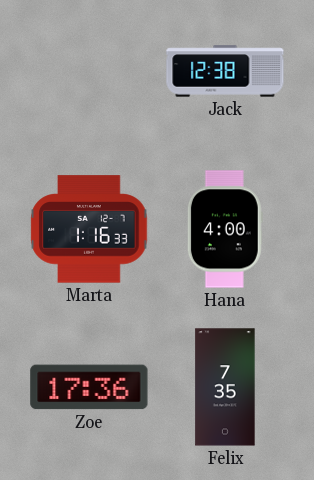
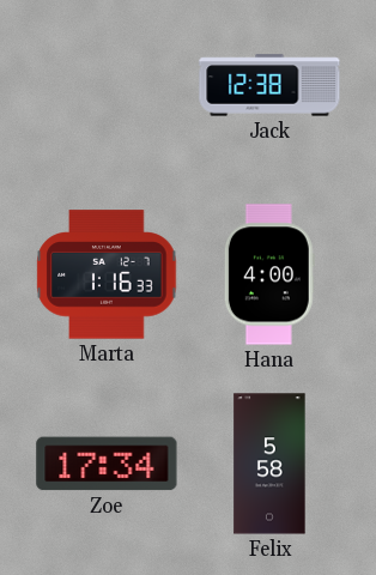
Zoe: 17:36 -> 17:34 (107, 464)
Felix: 7:35 -> 5:58 (269, 464)
